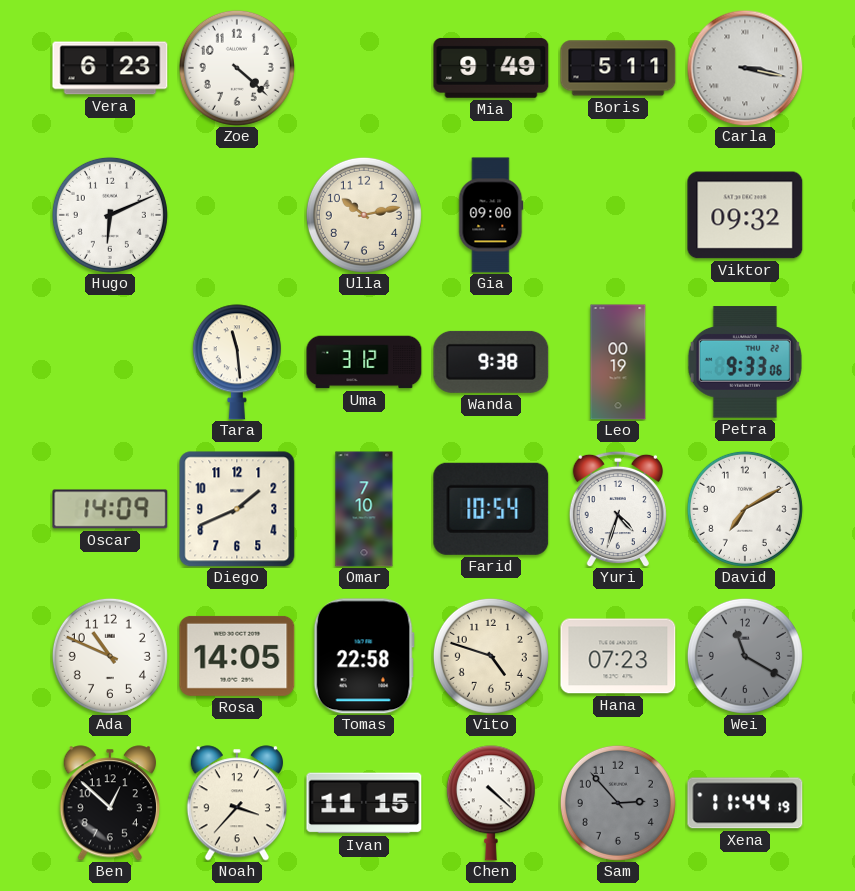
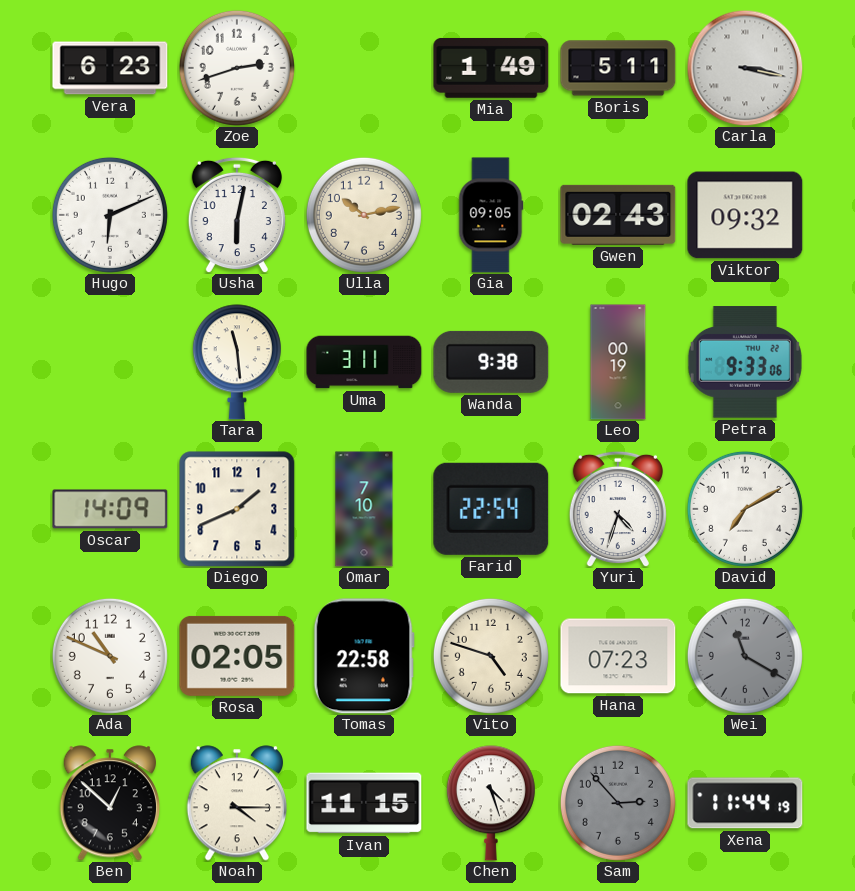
Zoe: 4:22 -> 2:42 (237, 68)
Mia: 9:49 -> 1:49 (491, 68)
Usha: none -> 6:02 (237, 215)
Gia: 09:00 -> 09:05 (491, 215)
Gwen: none -> 02:43 (618, 215)
Uma: 3:12 -> 3:11 (364, 362)
Farid: 10:54 -> 22:54 (491, 509)
Rosa: 14:05 -> 02:05 (237, 656)
Noah: 3:37 -> 4:15 (237, 803)
Chen: 4:22 -> 4:27 (491, 803)
